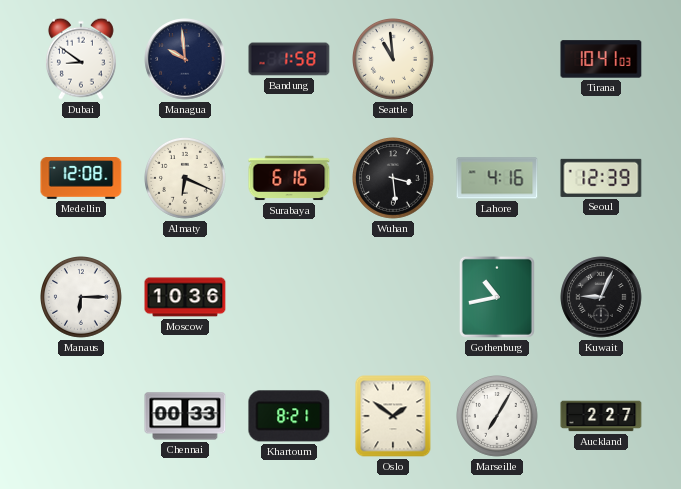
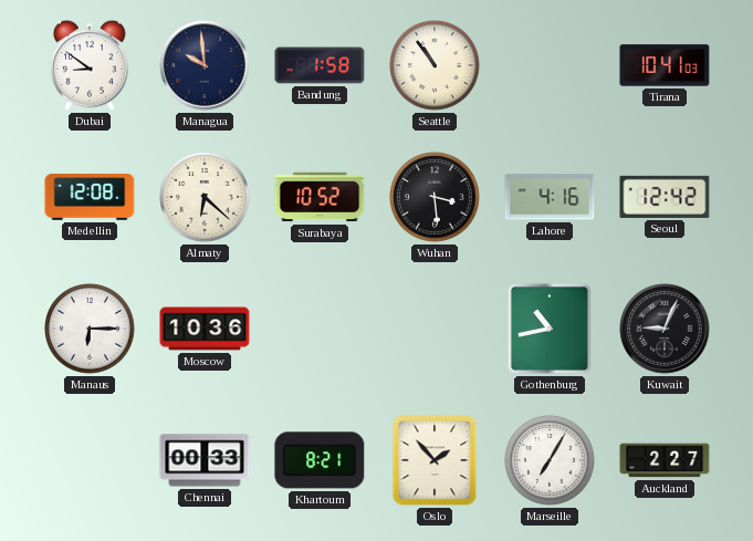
Seattle: 10:59 -> 10:54 (436, 66)
Almaty: 6:19 -> 6:22 (206, 198)
Surabaya: 6:16 -> 10:52 (320, 197)
Seoul: 12:39 -> 12:42 (665, 197)
Oslo: 1:51 -> 1:53 (435, 460)
